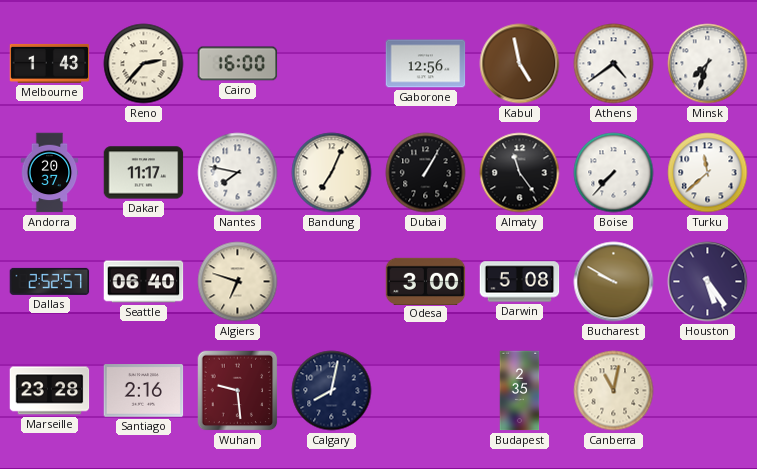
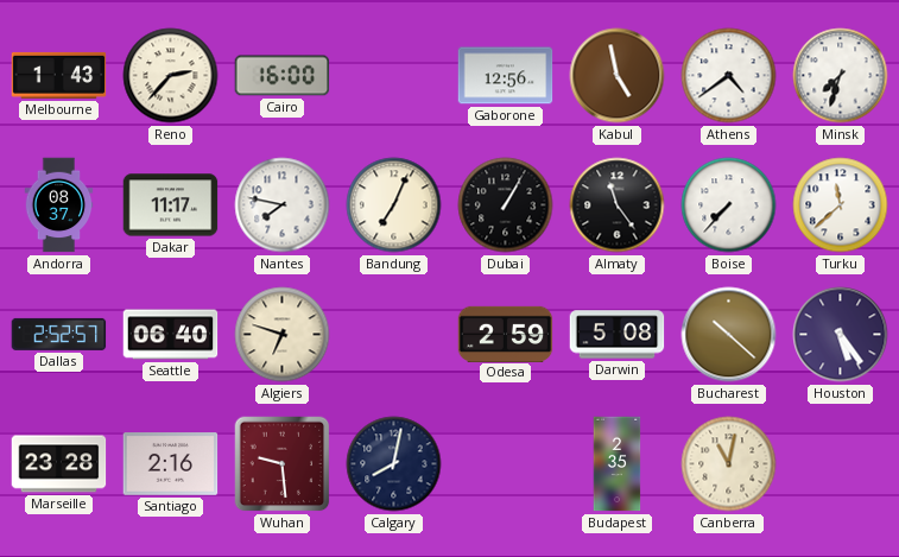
Andorra: 20:37 -> 08:37 (59, 205)
Odesa: 3:00 -> 2:59 (506, 334)
Bucharest: 9:50 -> 10:22 (729, 335)
